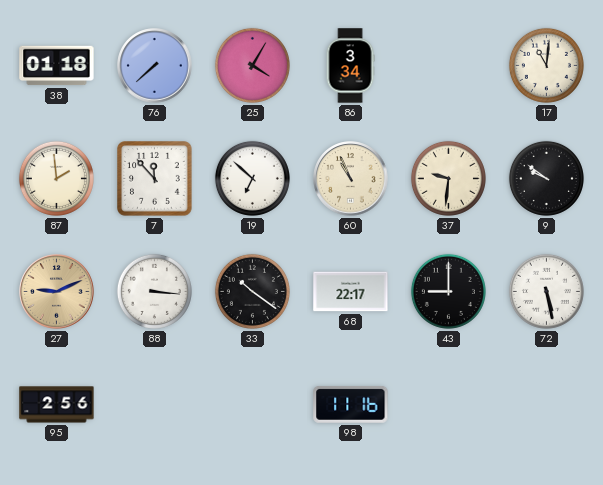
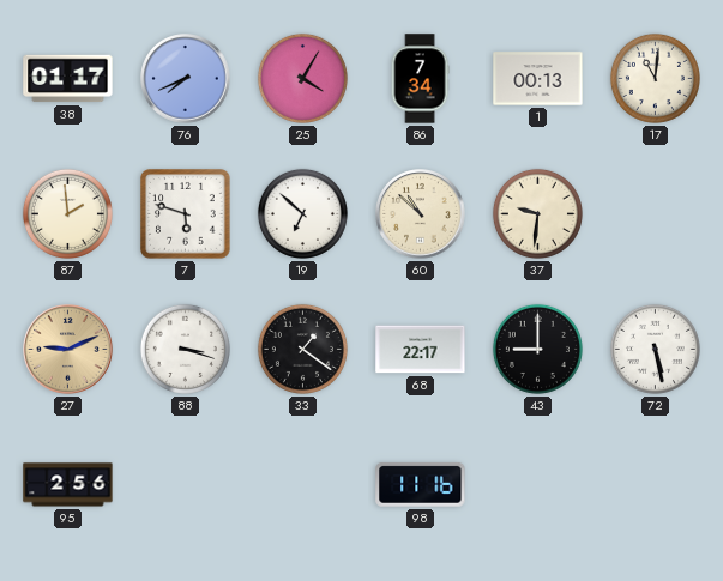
38: 01:18 -> 01:17 (68, 79)
76: 7:38 -> 7:41 (186, 79)
86: 3:34 -> 7:34 (420, 79)
1: none -> 00:13 (538, 79)
7: 11:53 -> 5:48 (186, 214)
60: 10:56 -> 10:52 (421, 214)
9: 9:51 -> none (546, 178)
88: 3:16 -> 3:18 (185, 349)
33: 10:21 -> 1:21 (302, 349)
